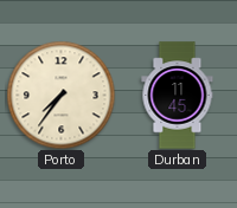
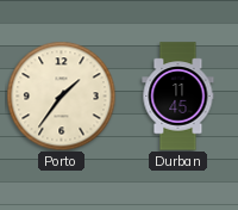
Porto: 7:36 -> 1:36 (61, 95)
